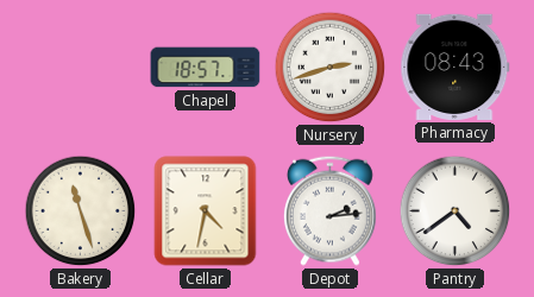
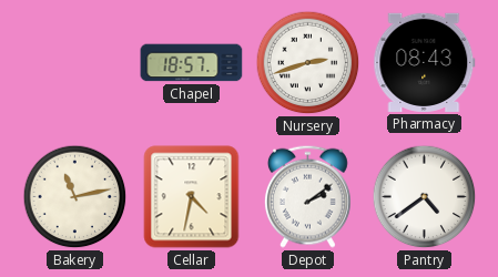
Bakery: 11:27 -> 11:13 (75, 197)
Depot: 2:14 -> 2:09 (307, 196)
